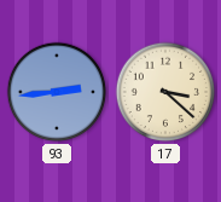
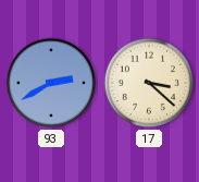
93: 2:44 -> 2:40 (51, 83)
